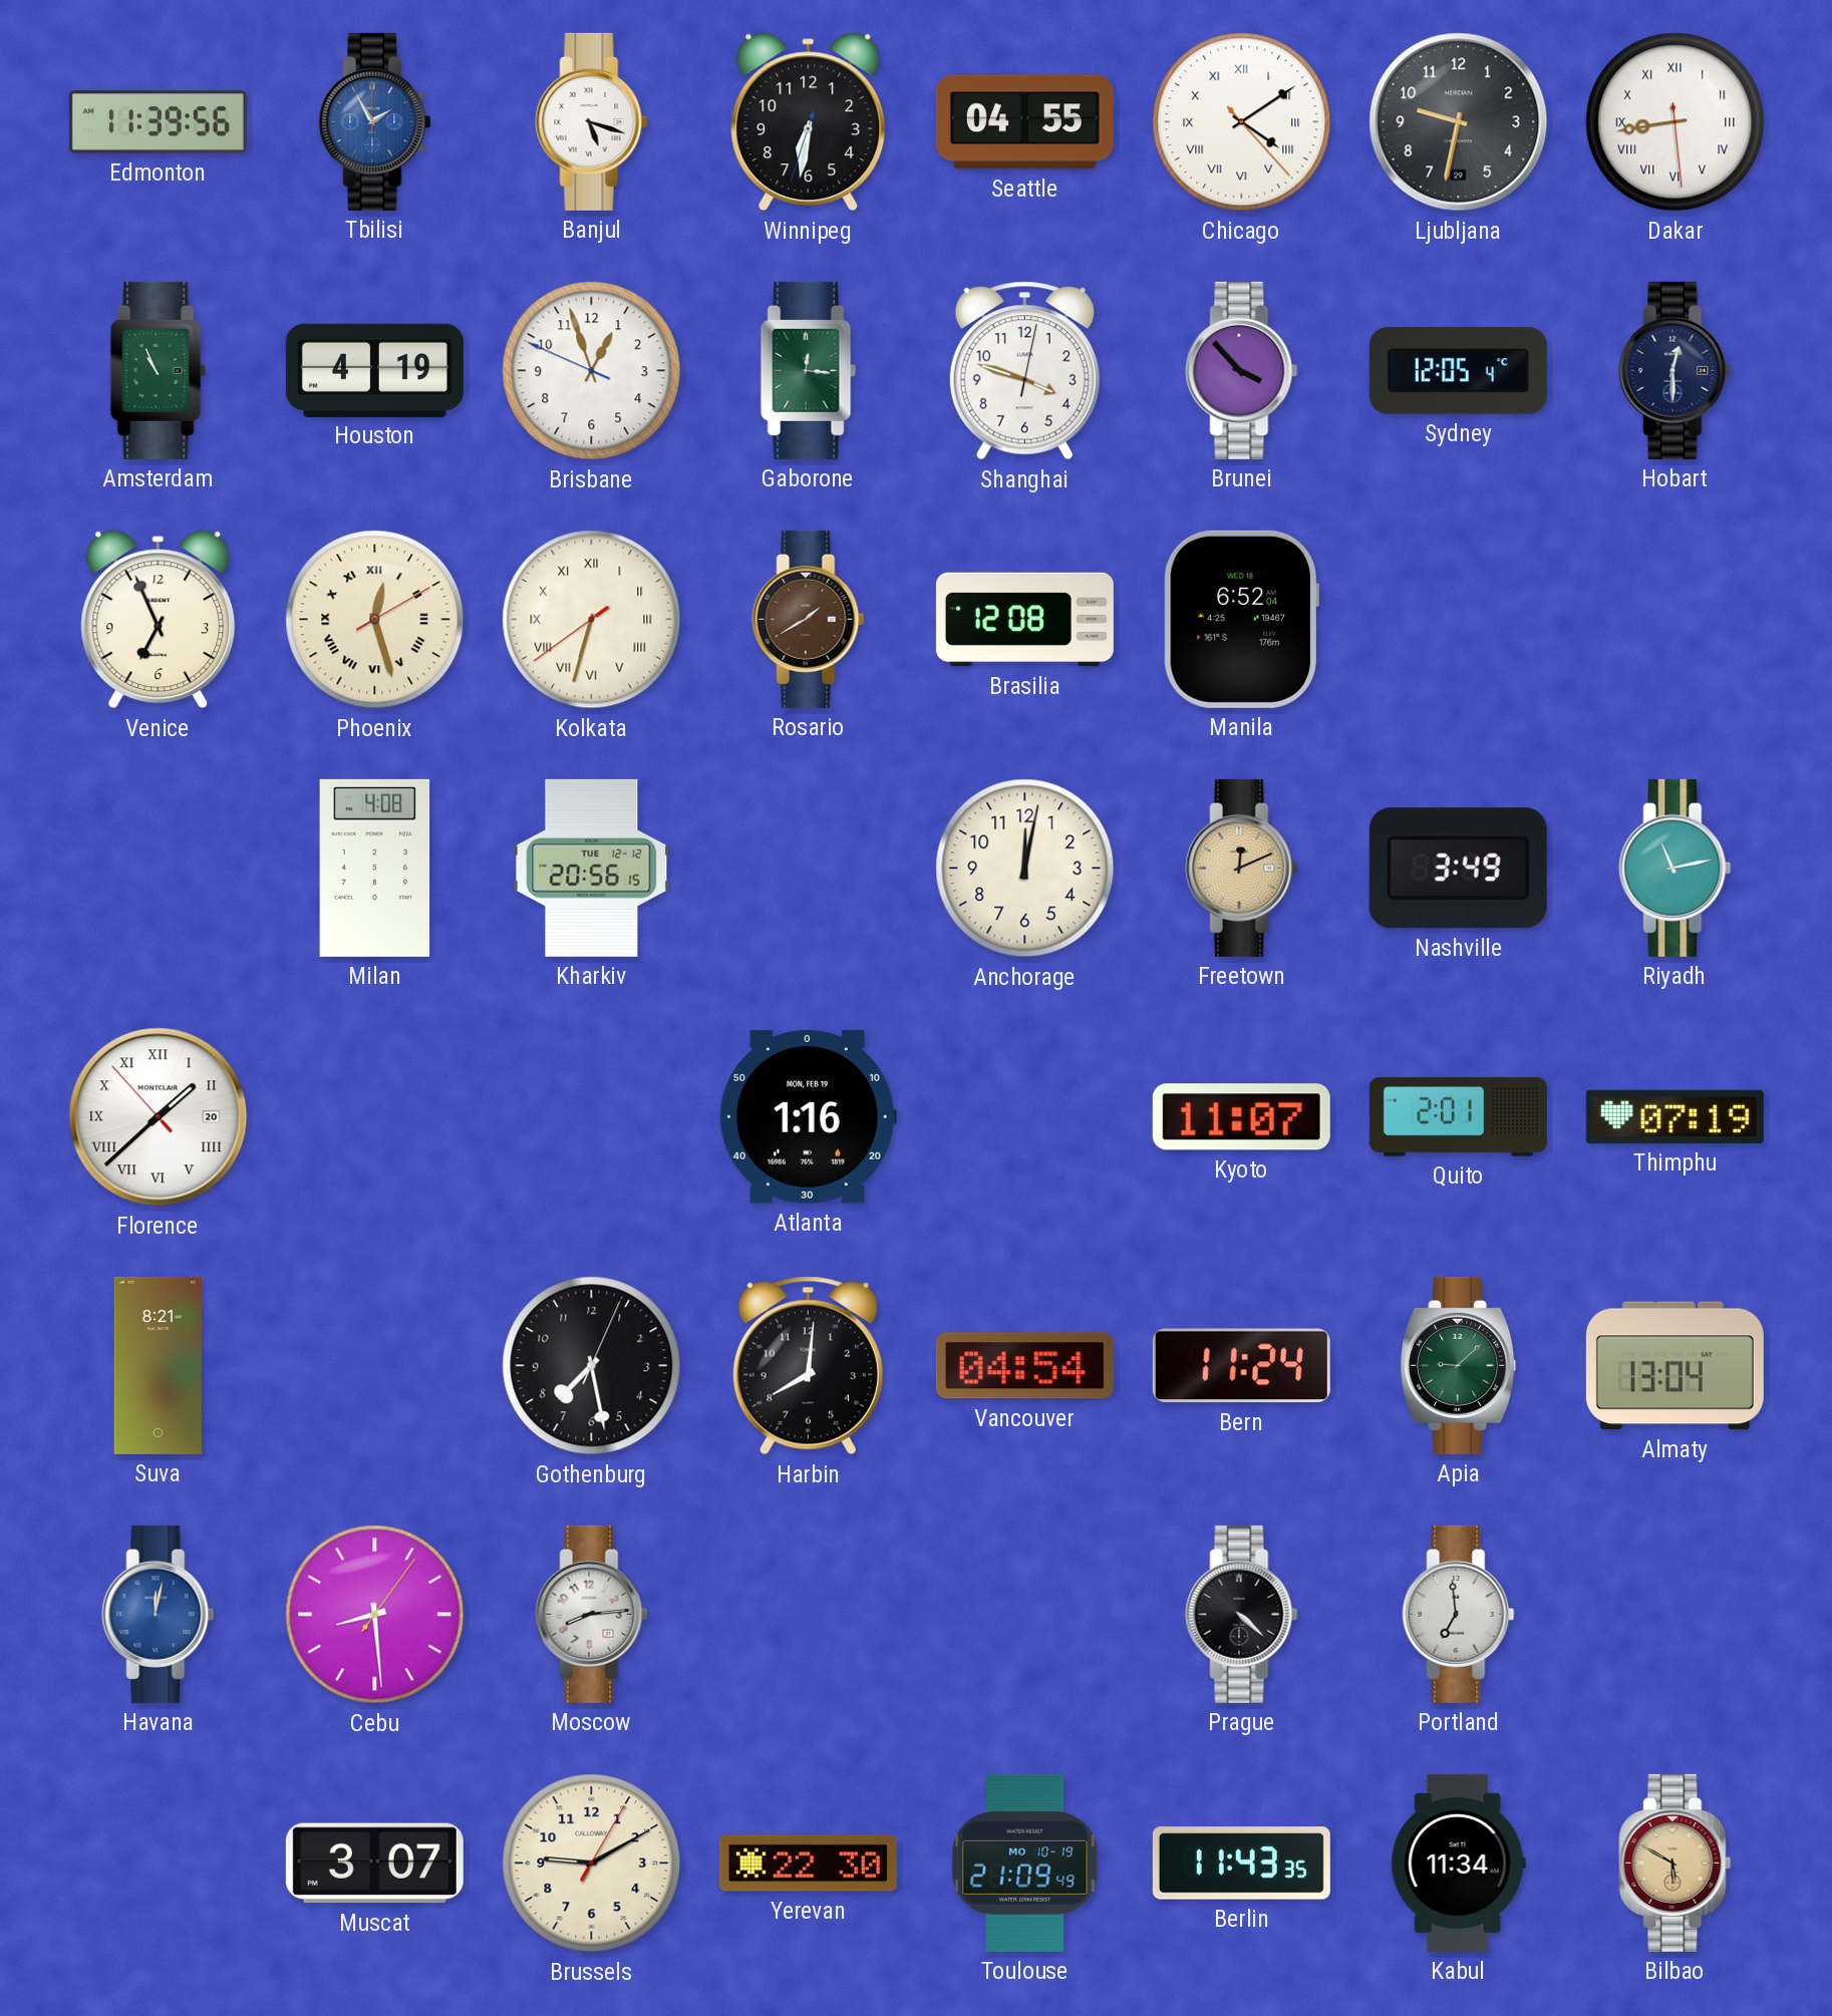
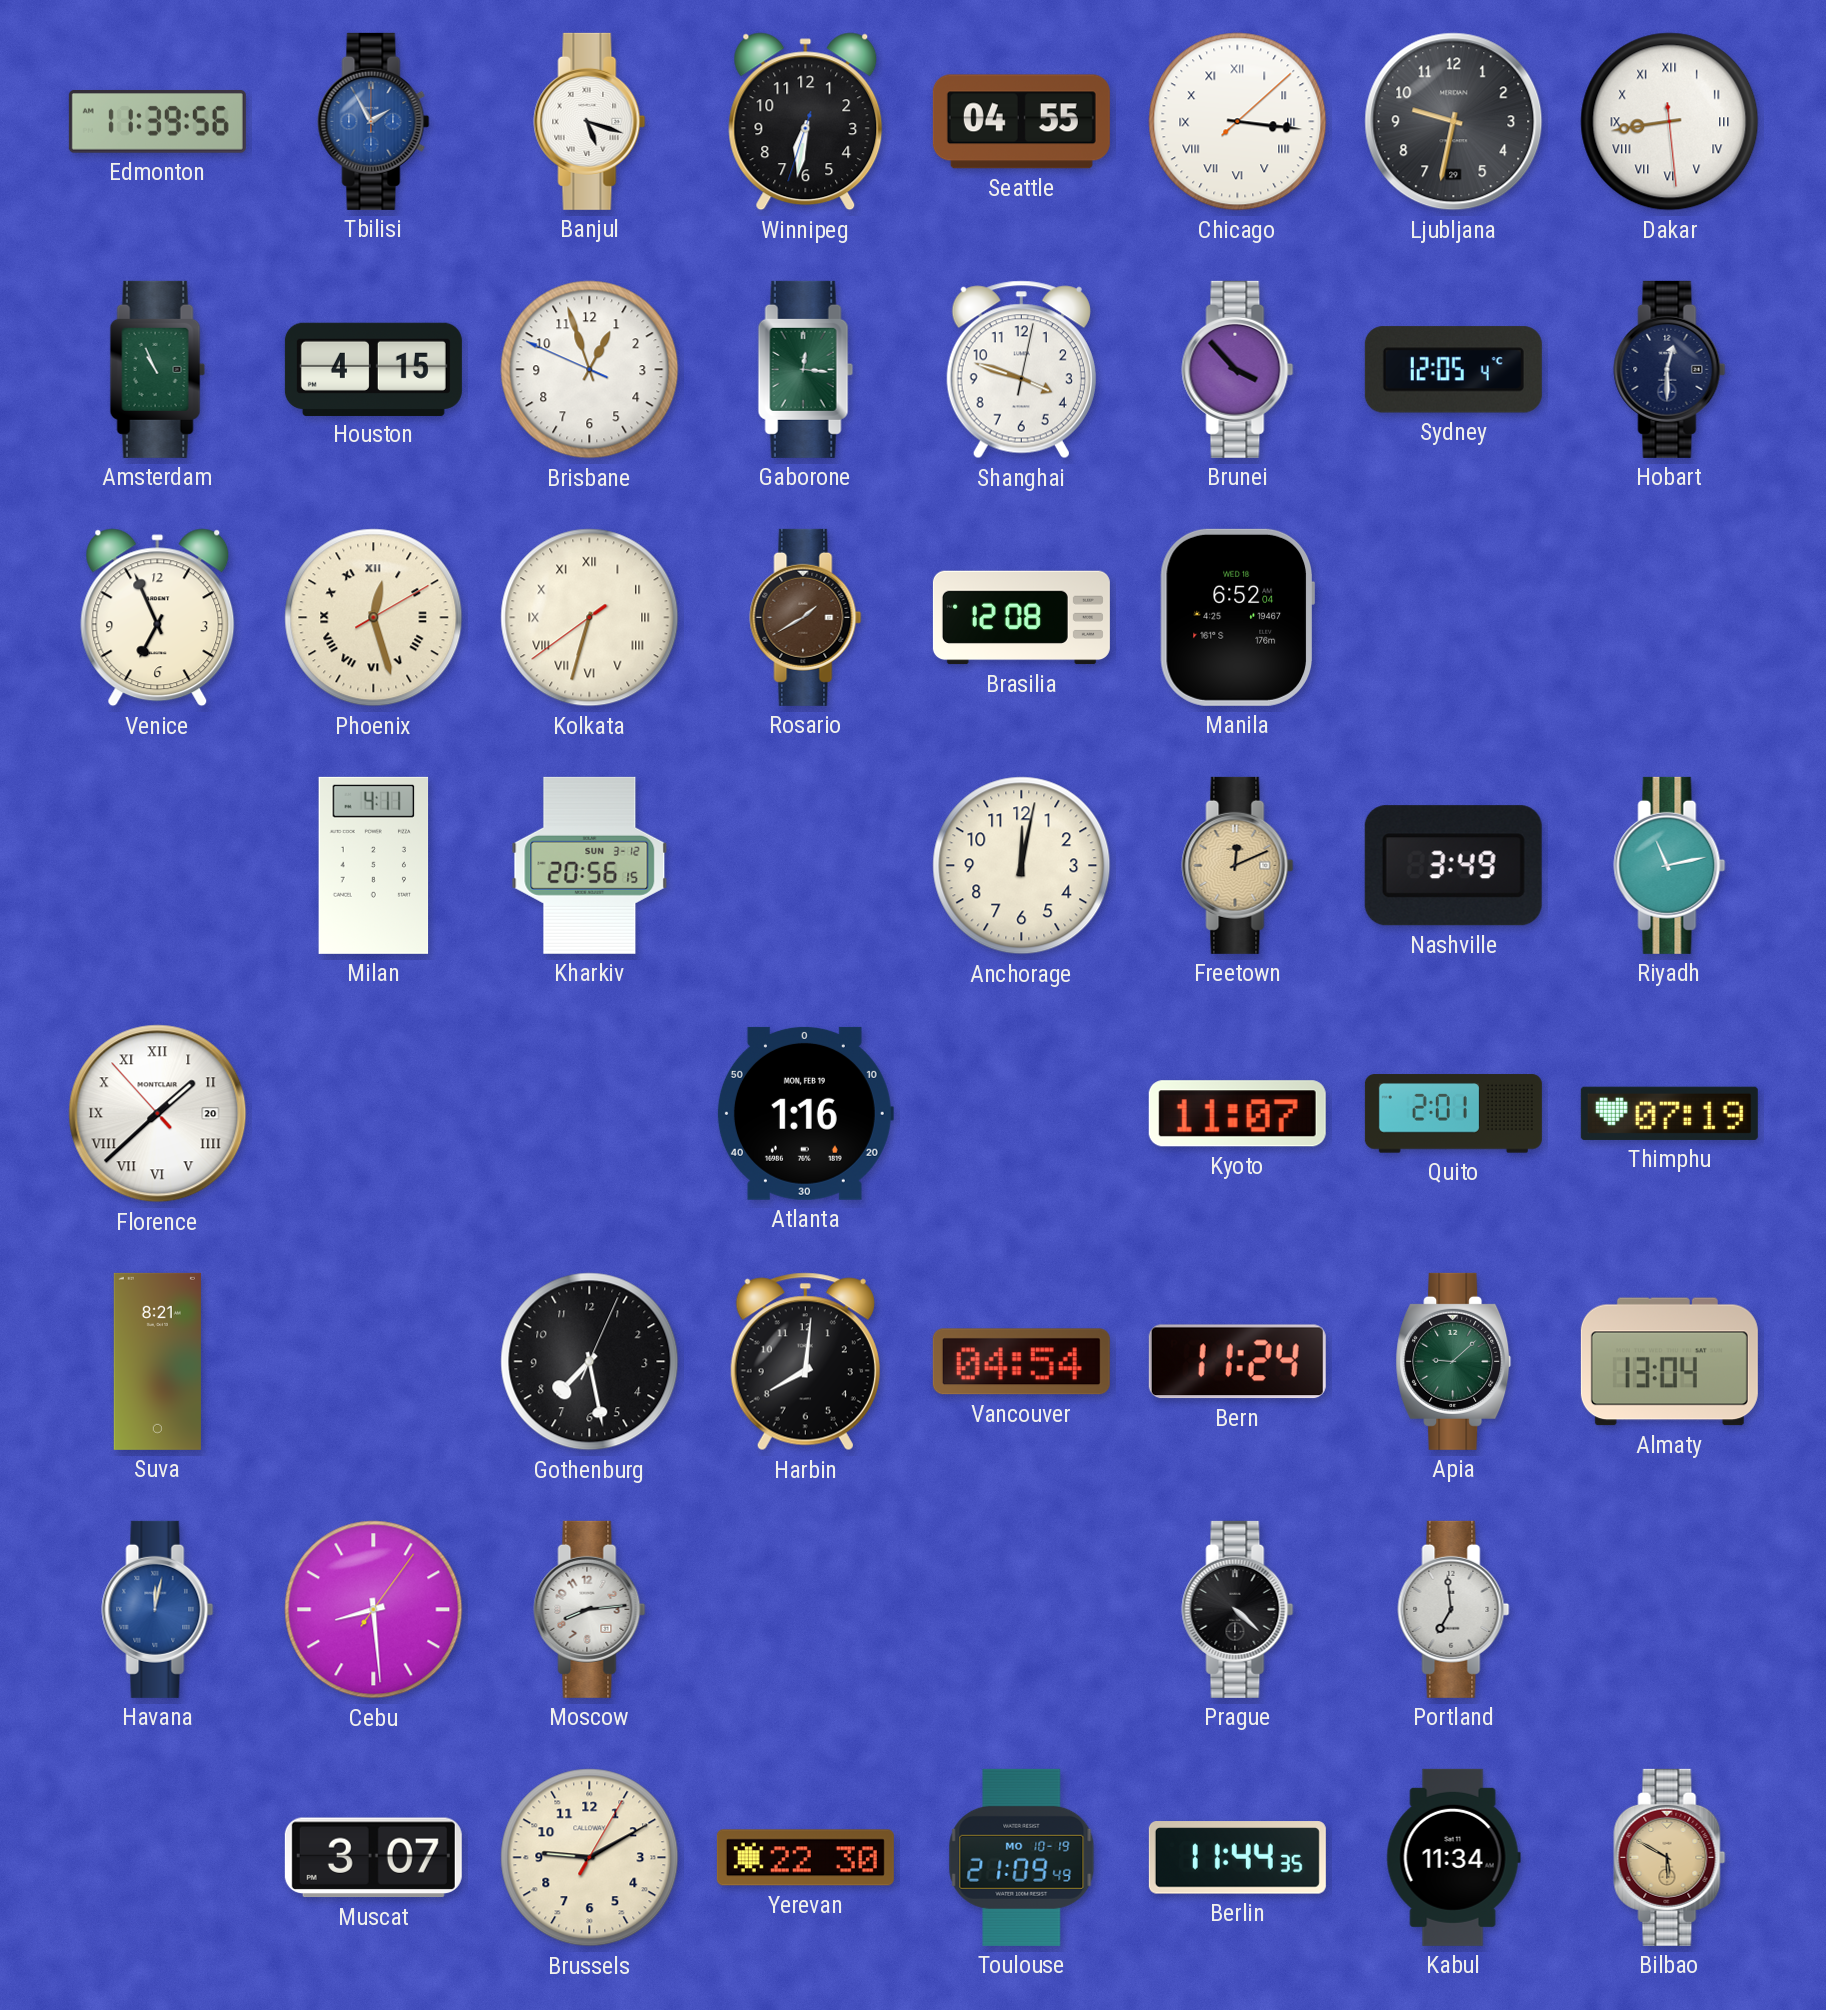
Chicago: 4:09 -> 3:16 (1238, 122)
Houston: 4:19 -> 4:15 (373, 369)
Milan: 4:08 -> 4:11 (374, 865)
Kharkiv date: TUE 12-12 -> SUN 3-12 (590, 865)
Berlin: 11:43 -> 11:44 (1237, 1858)
